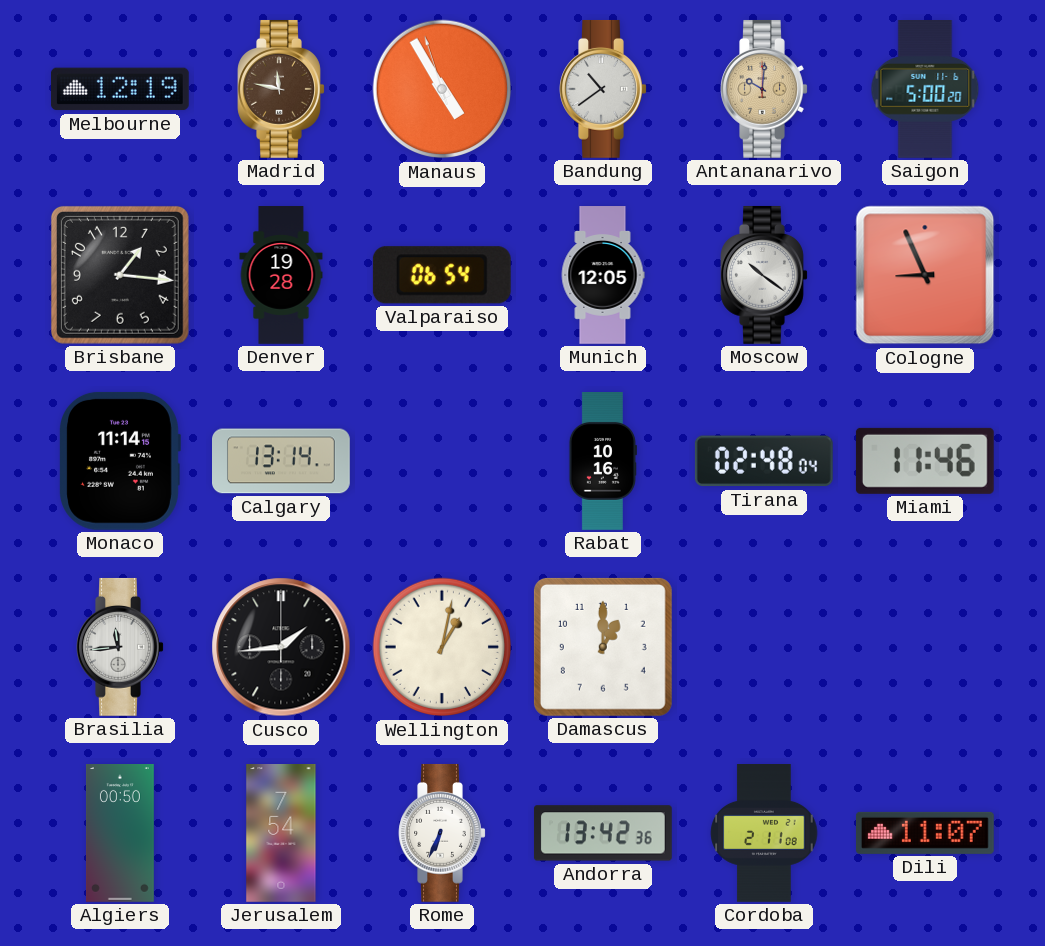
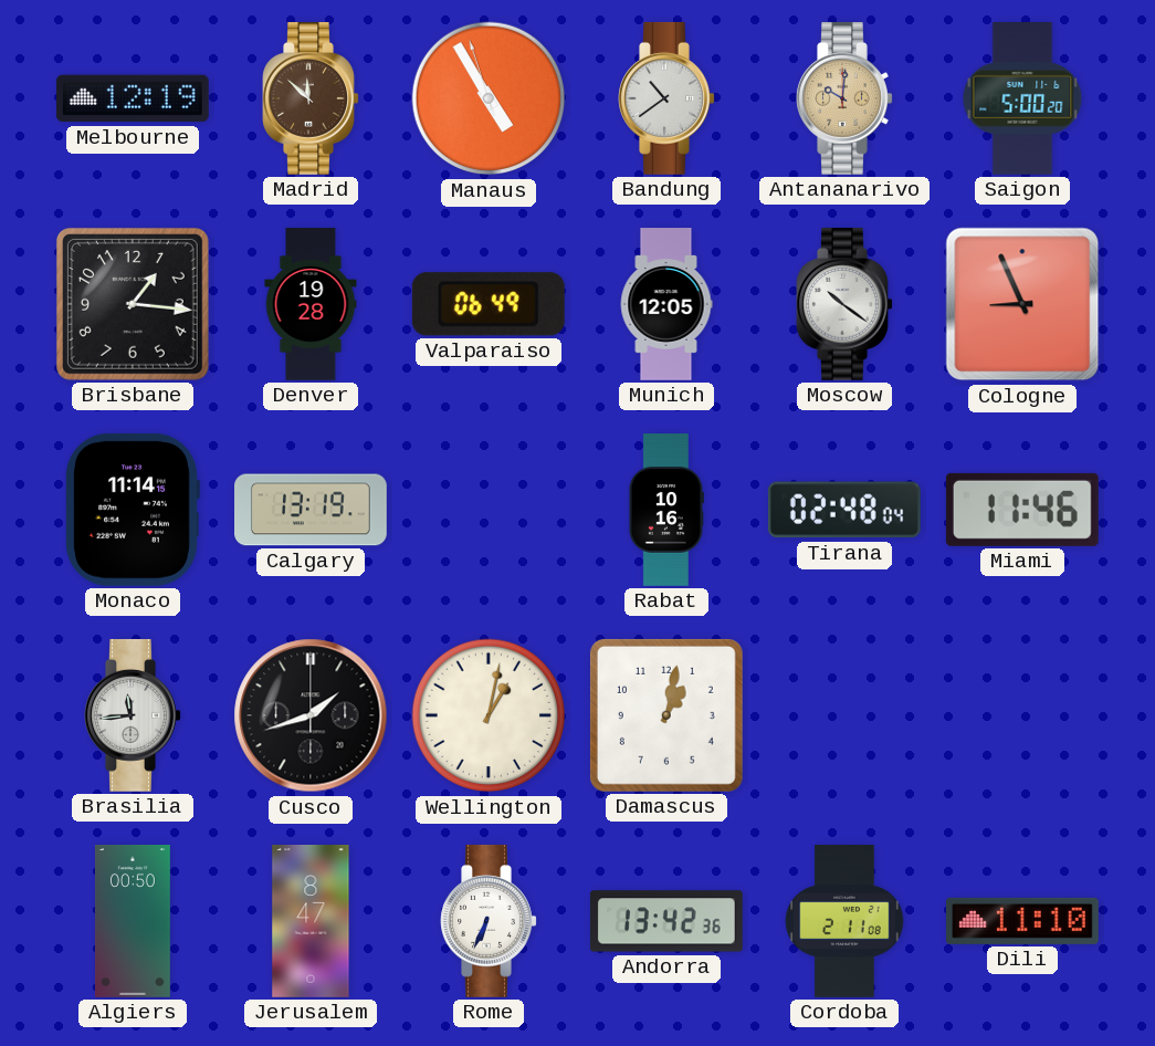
Madrid: 11:47 -> 11:52 (311, 98)
Valparaiso: 06:54 -> 06:49 (489, 304)
Calgary: 13:14 -> 13:19 (312, 510)
Cusco: 1:44 -> 1:42 (311, 715)
Damascus: 1:00 -> 1:02 (666, 715)
Jerusalem: 7:54 -> 8:47 (311, 922)
Dili: 11:07 -> 11:10 (1022, 921)
